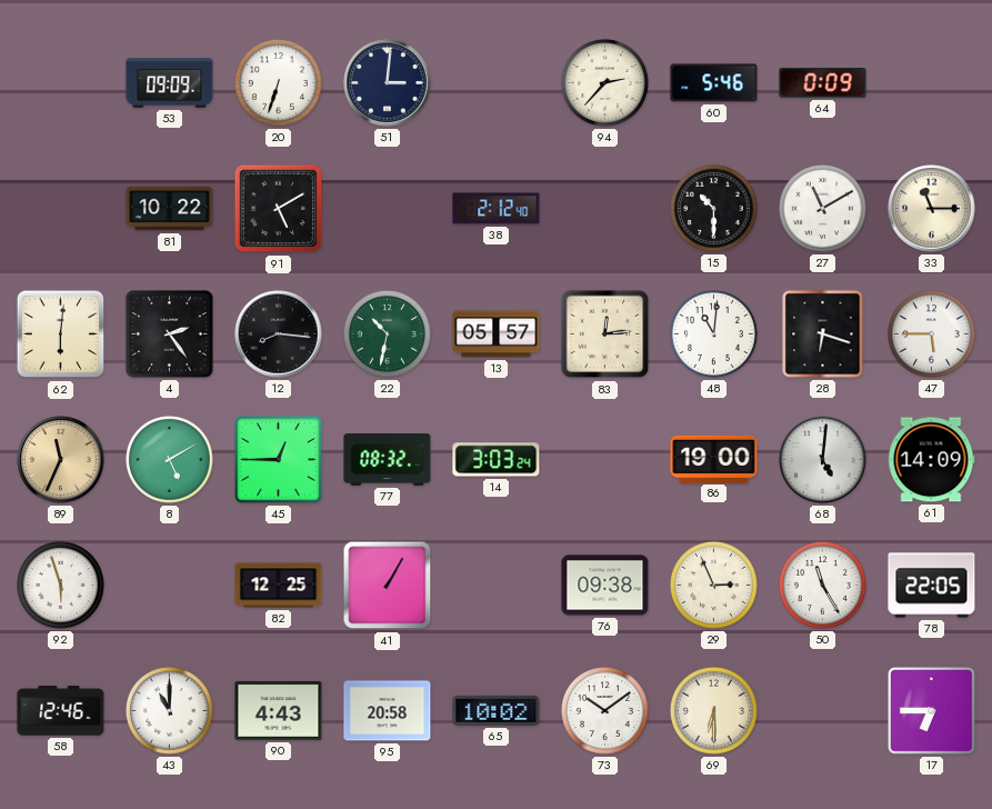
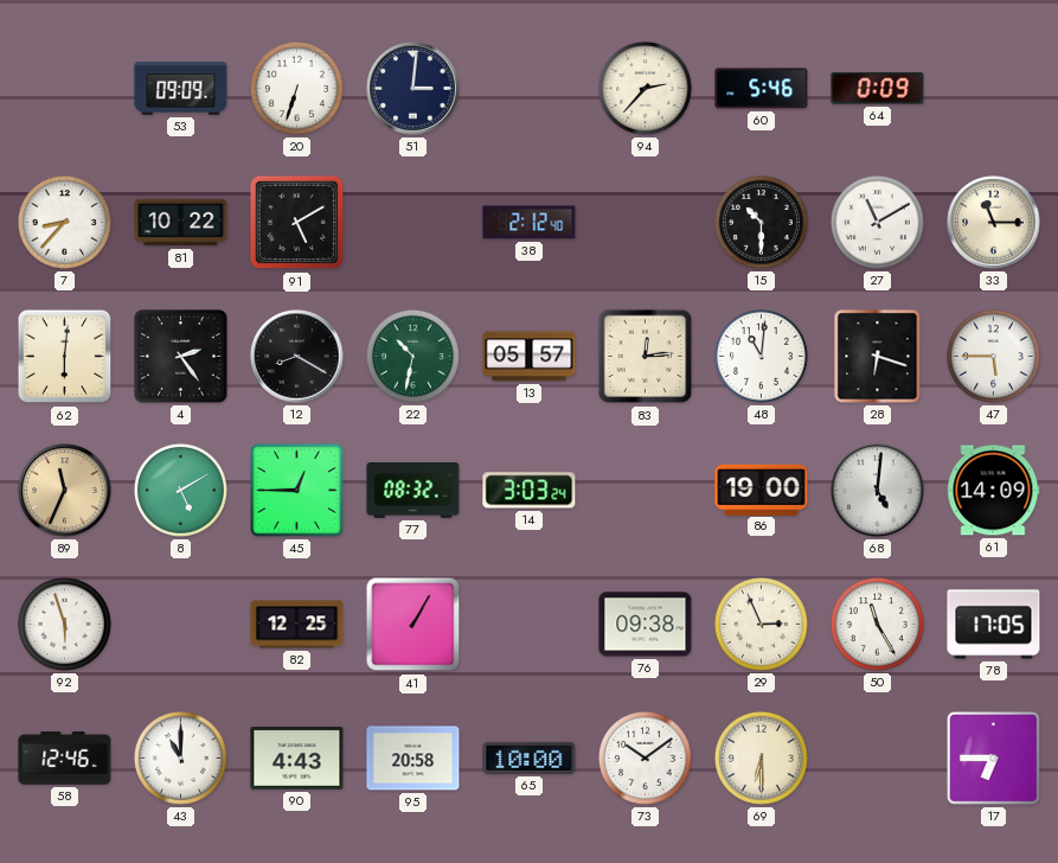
7: none -> 8:37 (65, 223)
12: 8:16 -> 8:20 (297, 357)
78: 22:05 -> 17:05 (994, 625)
65: 10:02 -> 10:00 (530, 757)
